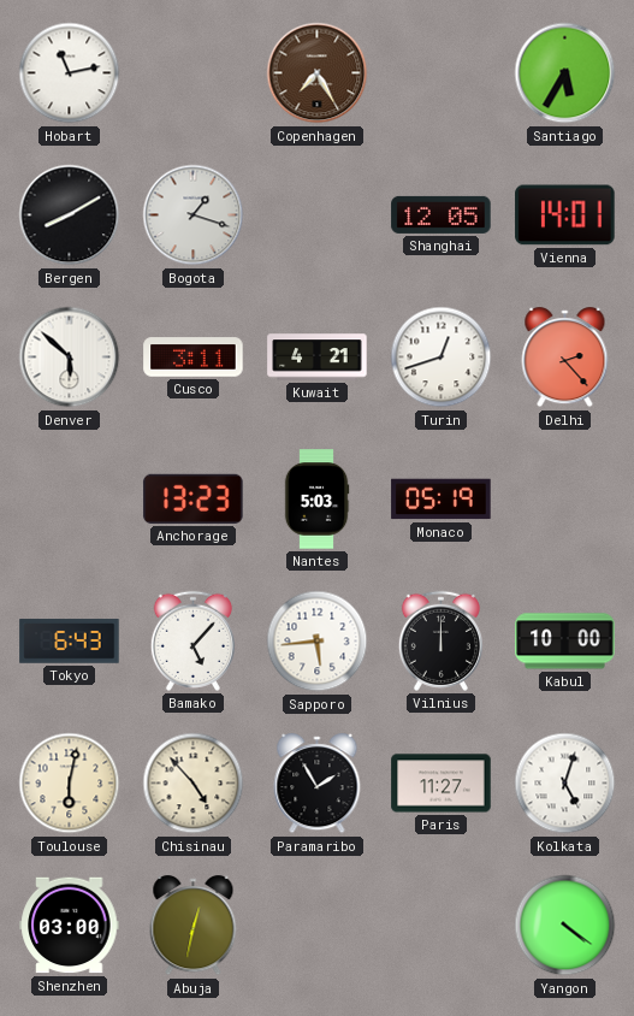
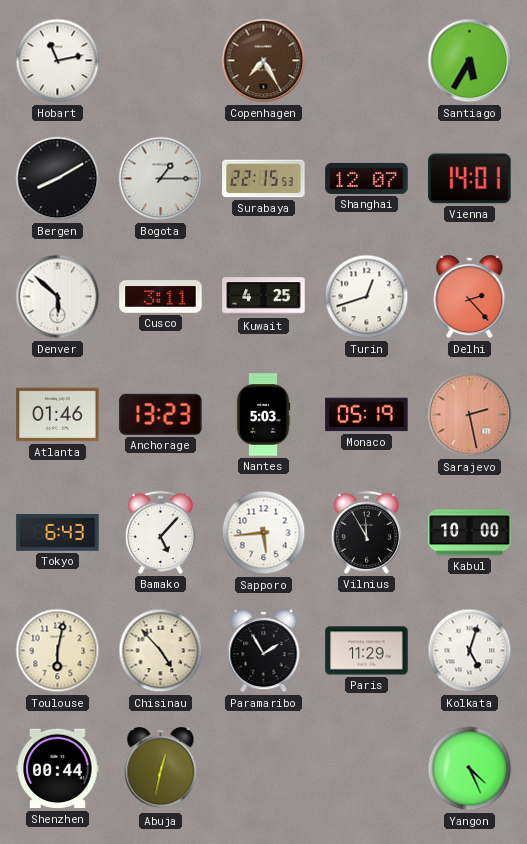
Bogota: 1:18 -> 1:15 (161, 179)
Surabaya: none -> 22:15 (264, 179)
Shanghai: 12:05 -> 12:07 (367, 178)
Kuwait: 4:21 -> 4:25 (264, 297)
Atlanta: none -> 01:46 (58, 415)
Sarajevo: none -> 2:28 (470, 415)
Vilnius: 12:00 -> 11:55 (366, 532)
Paris: 11:27 -> 11:29 (367, 651)
Shenzhen: 03:00 -> 00:44 (58, 769)
Yangon: 4:21 -> 4:26 (470, 769)
